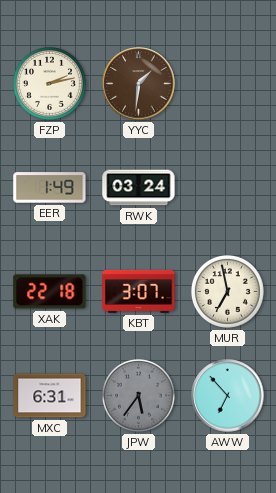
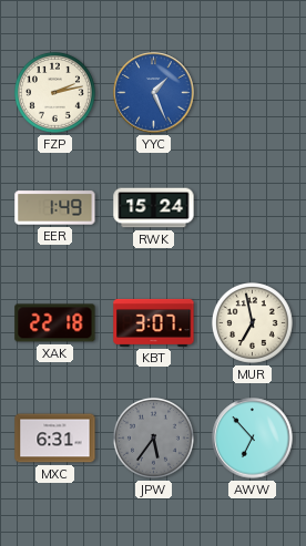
YYC: 1:31 -> 1:26 (154, 93)
YYC dial: brown -> blue (154, 93)
RWK: 03:24 -> 15:24 (154, 208)
